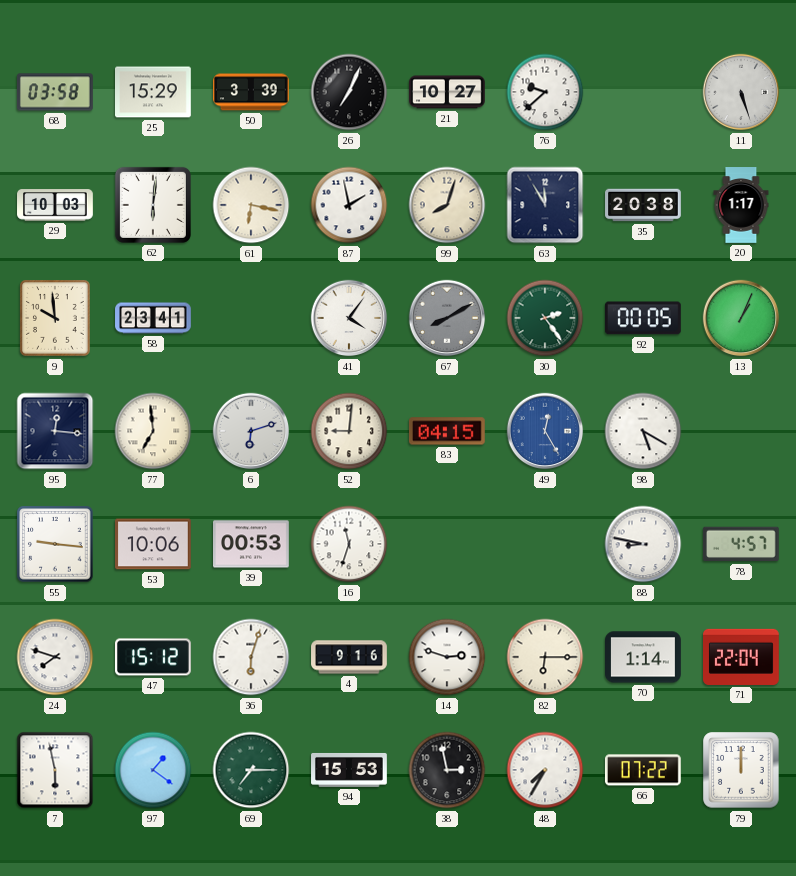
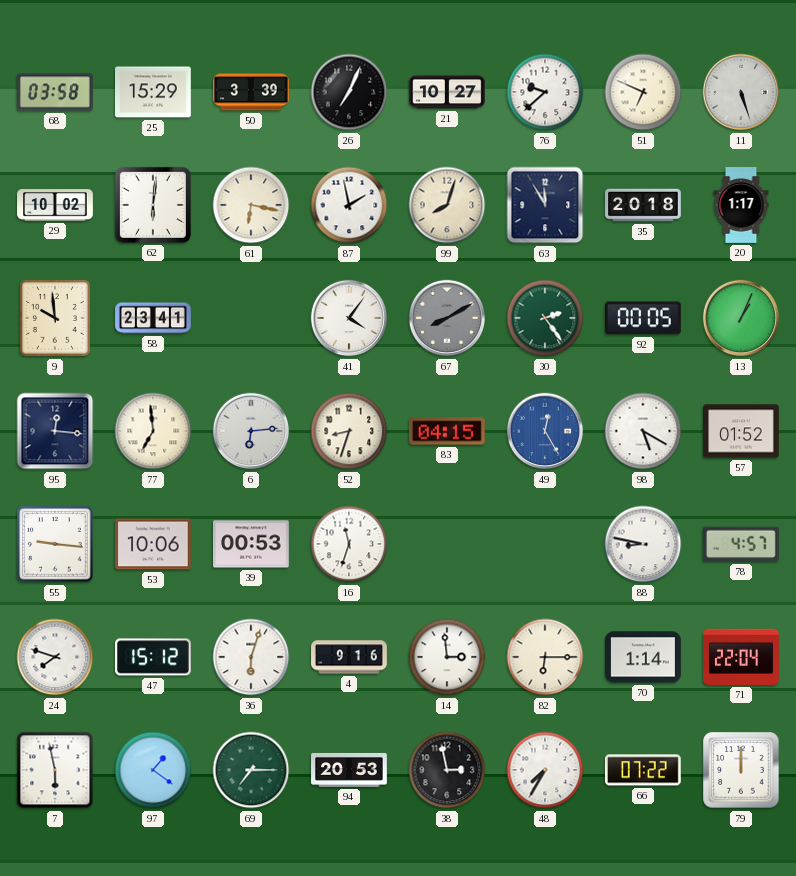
51: none -> 6:49 (643, 92)
29: 10:03 -> 10:02 (55, 205)
35: 20:38 -> 20:18 (643, 205)
6: 6:12 -> 6:14 (251, 431)
52: 9:01 -> 8:33 (349, 431)
57: none -> 01:52 (742, 431)
14: 2:48 -> 2:59 (447, 657)
94: 15:53 -> 20:53 (349, 770)
